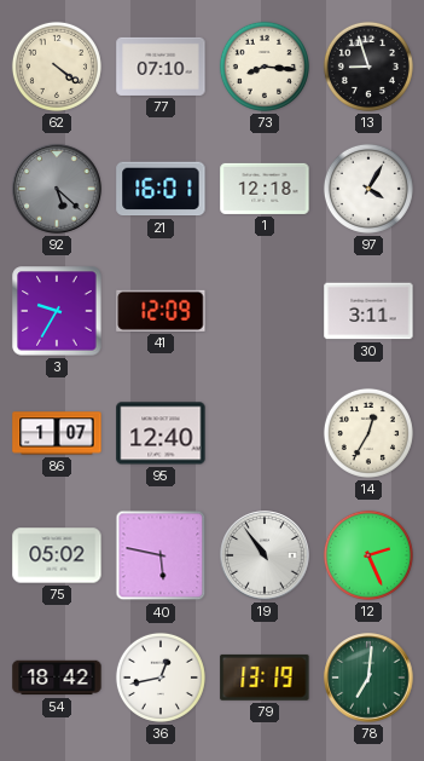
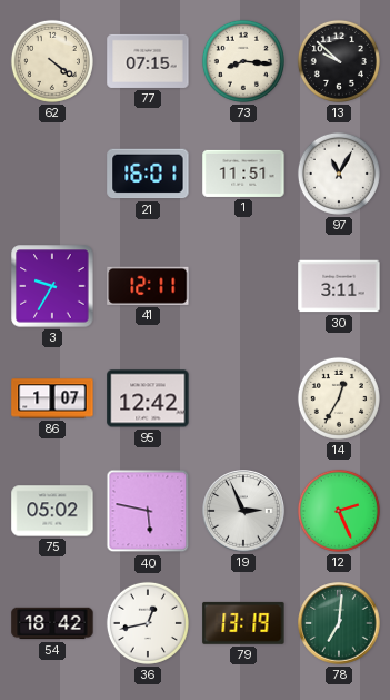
77: 07:10 -> 07:15 (148, 61)
13: 8:57 -> 9:52 (339, 61)
92: 5:22 -> none (57, 189)
1: 12:18 -> 11:51 (243, 174)
97: 4:05 -> 11:05 (339, 174)
41: 12:09 -> 12:11 (148, 286)
95: 12:40 -> 12:42 (148, 398)
19: 10:54 -> 2:56 (243, 511)
